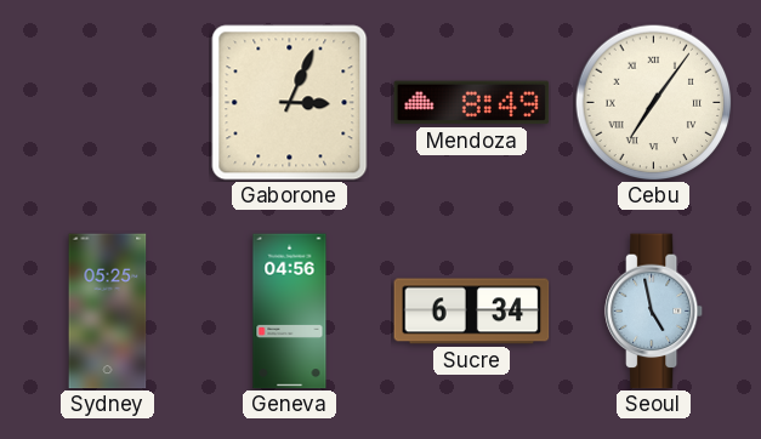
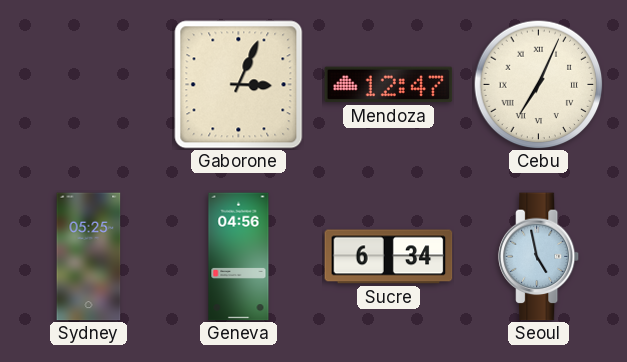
Mendoza: 8:49 -> 12:47 (389, 85)
Cebu: 7:06 -> 7:04 (538, 84)
